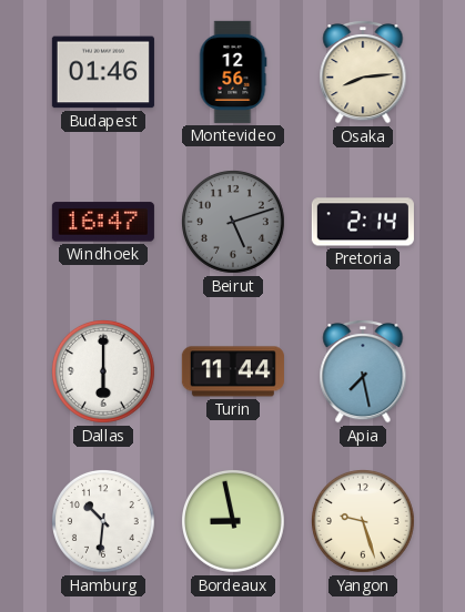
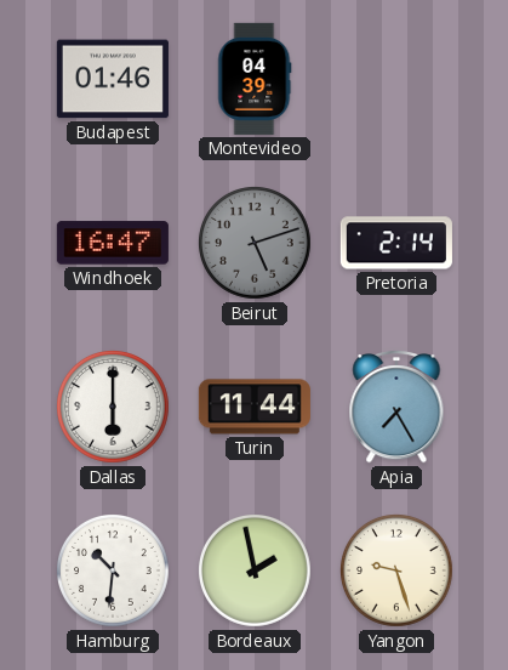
Montevideo: 12:56 -> 04:39 (255, 79)
Osaka: 8:14 -> none (363, 72)
Apia: 7:28 -> 7:25 (396, 407)
Bordeaux: 8:58 -> 1:58 (256, 572)
